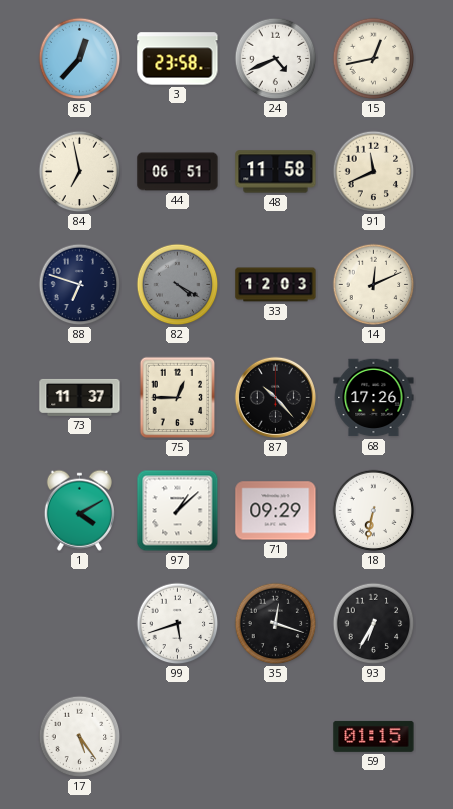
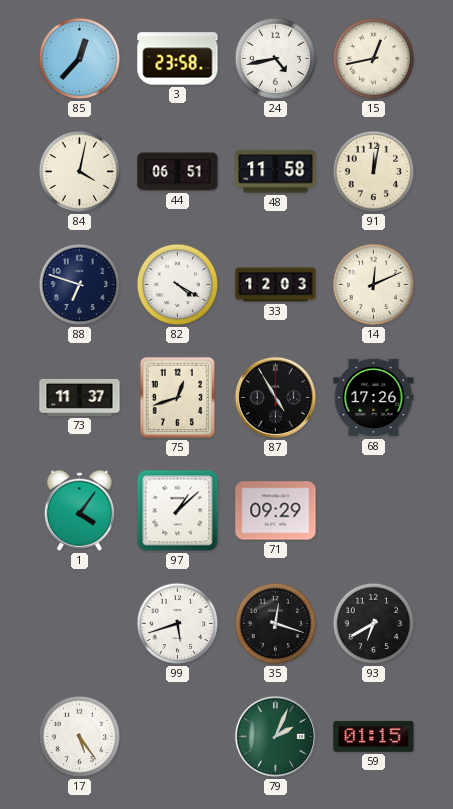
24: 4:41 -> 4:43 (276, 59)
84: 6:58 -> 4:02 (80, 172)
91: 11:41 -> 12:02 (374, 172)
82 dial: grey -> white (178, 285)
75: 12:45 -> 12:42 (178, 398)
87: 10:23 -> 4:55 (275, 397)
1: 4:10 -> 4:06 (79, 510)
18: 6:32 -> none (374, 511)
93: 6:35 -> 6:40 (374, 624)
79: none -> 2:04 (275, 736)
